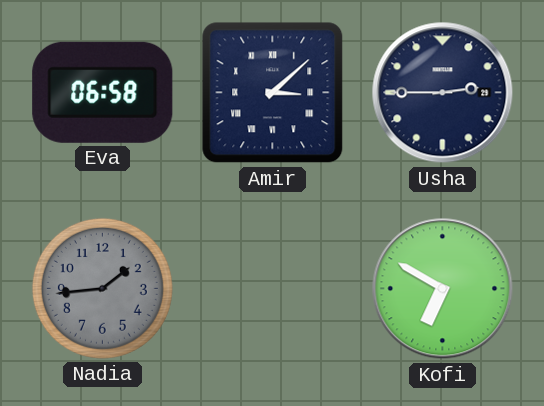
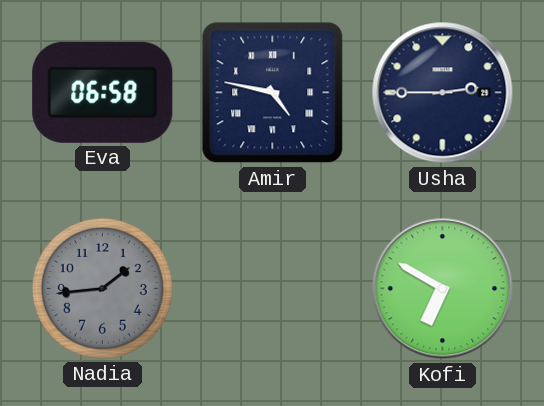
Amir: 3:08 -> 4:47 (273, 93)
